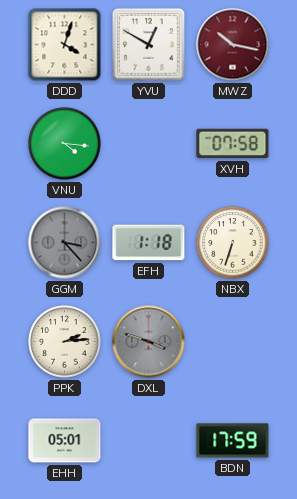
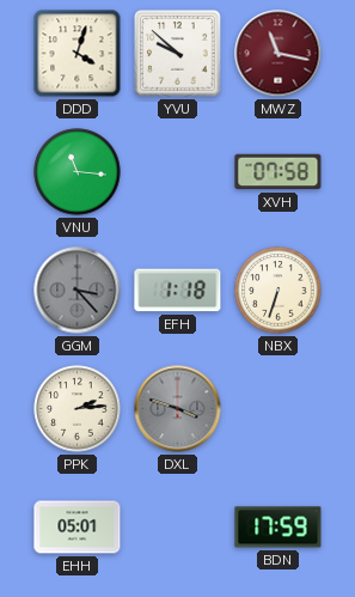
YVU: 12:50 -> 9:52 (178, 54)
MWZ: 10:17 -> 11:17 (279, 54)
VNU: 4:16 -> 11:16 (78, 172)
